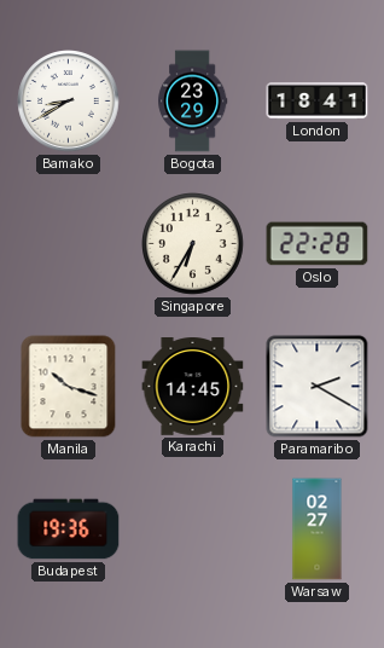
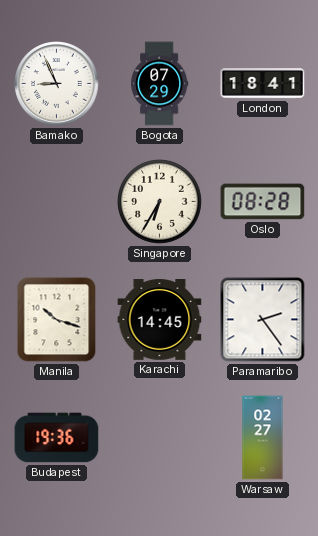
Bamako: 8:40 -> 8:56 (57, 84)
Bogota: 23:29 -> 07:29 (160, 84)
Oslo: 22:28 -> 08:28 (263, 202)
Paramaribo: 2:20 -> 2:24 (263, 320)
